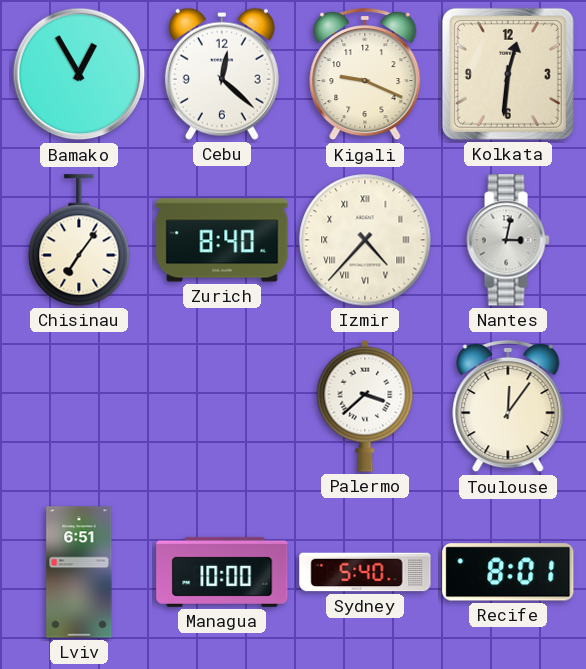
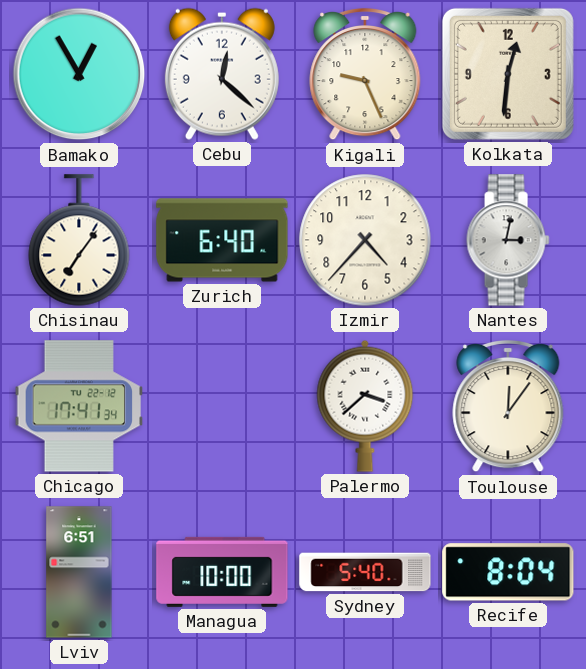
Kigali: 9:19 -> 9:26 (365, 74)
Zurich: 8:40 -> 6:40 (222, 240)
Izmir numerals: Roman -> Arabic (365, 240)
Chicago: none -> 17:41 (79, 406)
Recife: 8:01 -> 8:04 (508, 572)
